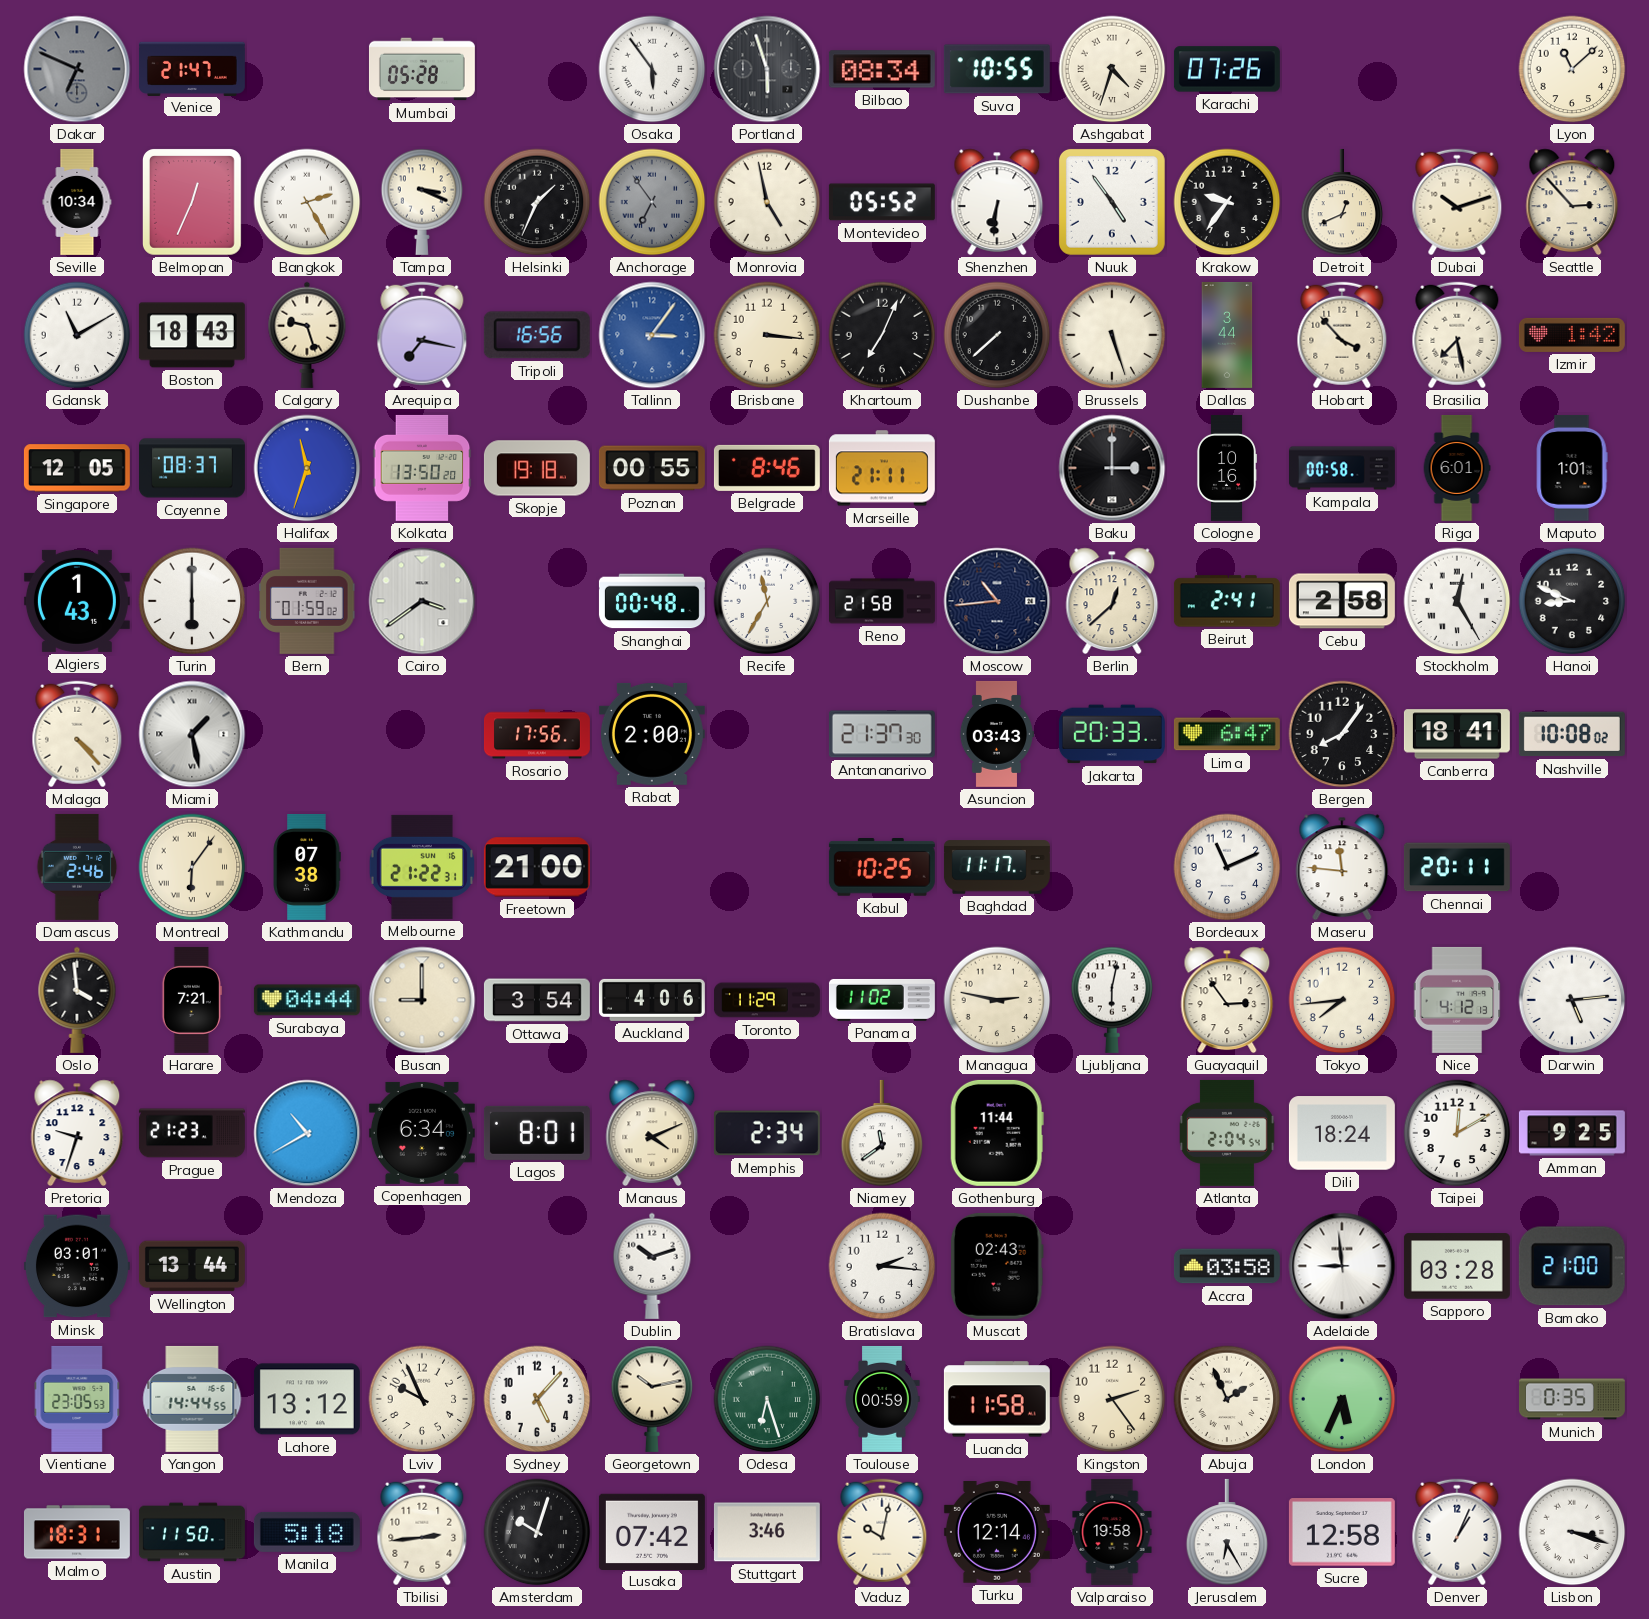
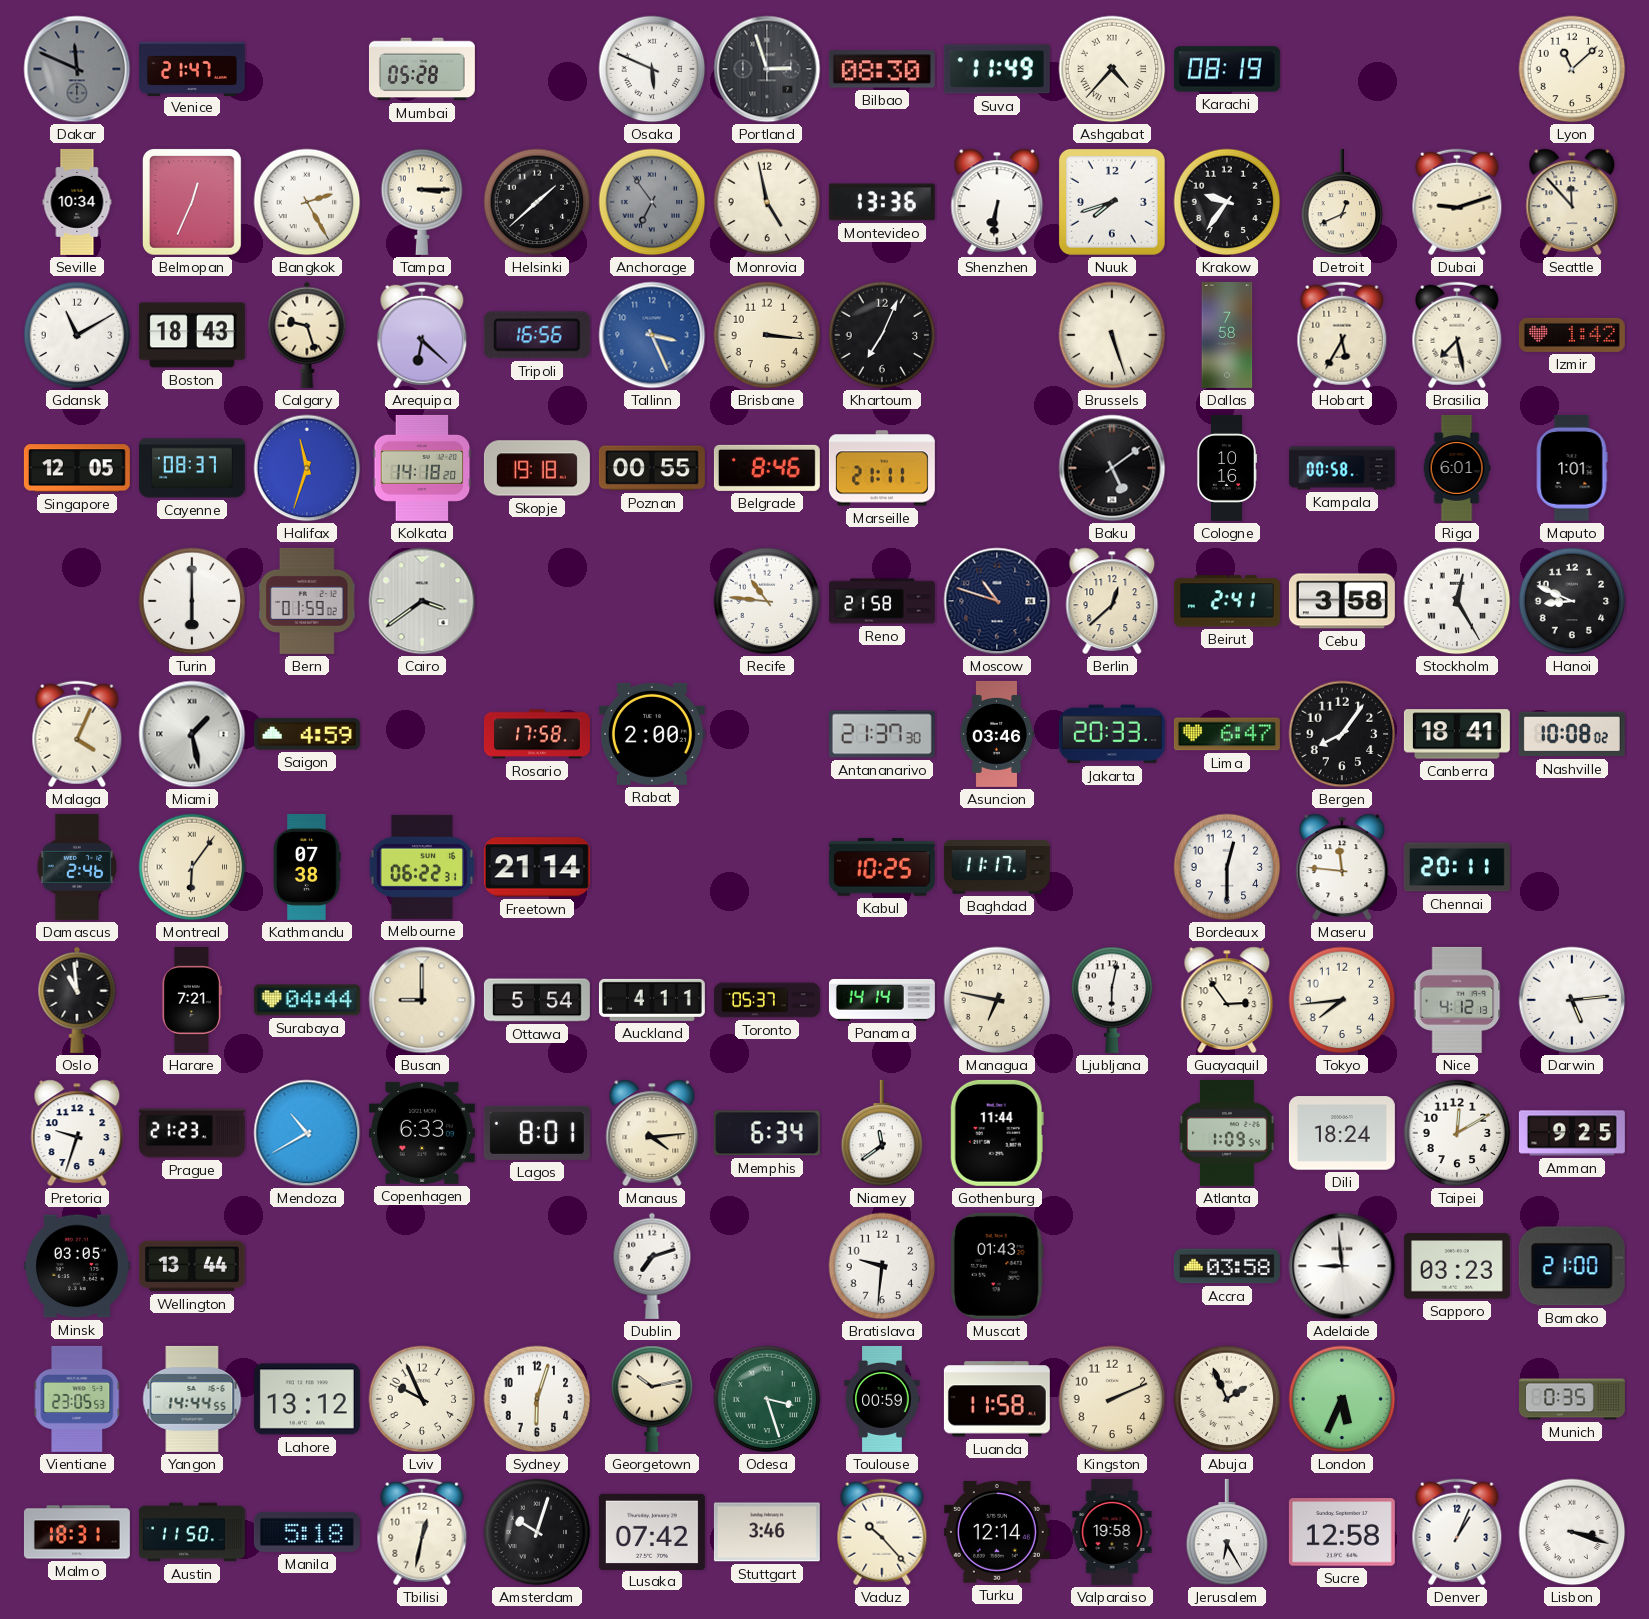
Dakar: 6:49 -> 11:49 (77, 69)
Osaka: 5:54 -> 5:49 (652, 69)
Portland: 5:57 -> 2:57 (767, 69)
Bilbao: 08:34 -> 08:30 (882, 69)
Suva: 10:55 -> 11:49 (997, 69)
Ashgabat: 4:33 -> 4:37 (1112, 69)
Karachi: 07:26 -> 08:19 (1227, 69)
Tampa: 3:19 -> 3:15 (422, 202)
Helsinki: 1:34 -> 1:38 (537, 202)
Montevideo: 05:52 -> 13:36 (882, 202)
Nuuk: 4:54 -> 7:42 (1112, 202)
Dubai: 10:12 -> 9:12 (1457, 202)
Seattle: 2:53 -> 11:53 (1572, 202)
Arequipa: 7:17 -> 6:22 (422, 335)
Tallinn: 3:06 -> 3:26 (652, 335)
Dushanbe: 7:38 -> none (997, 335)
Dallas: 3:44 -> 7:58 (1227, 335)
Hobart: 3:53 -> 5:35 (1342, 335)
Kolkata: 13:50 -> 14:18 (422, 468)
Baku: 3:00 -> 5:09 (1112, 468)
Algiers: 1:43 -> none (77, 601)
Shanghai: 00:48 -> none (652, 601)
Recife: 11:35 -> 10:46 (767, 601)
Moscow: 10:44 -> 10:48 (997, 601)
Cebu: 2:58 -> 3:58 (1342, 601)
Malaga: 4:23 -> 4:04 (77, 734)
Saigon: none -> 4:59 (307, 734)
Rosario: 17:56 -> 17:58 (537, 734)
Asuncion: 03:43 -> 03:46 (997, 734)
Melbourne: 21:22 -> 06:22 (421, 867)
Freetown: 21:00 -> 21:14 (537, 867)
Bordeaux: 11:11 -> 12:30 (1227, 867)
Oslo: 3:59 -> 10:59 (77, 1000)
Ottawa: 3:54 -> 5:54 (537, 1000)
Auckland: 4:06 -> 4:11 (652, 1000)
Toronto: 11:29 -> 05:37 (767, 1000)
Panama: 11:02 -> 14:14 (882, 1000)
Managua: 2:47 -> 6:47 (997, 1000)
Copenhagen: 6:34 -> 6:33 (422, 1133)
Manaus: 4:11 -> 4:14 (652, 1133)
Memphis: 2:34 -> 6:34 (767, 1133)
Atlanta: 2:04 -> 1:09 (1228, 1133)
Minsk: 03:01 -> 03:05 (77, 1266)
Dublin: 10:12 -> 7:12 (652, 1266)
Bratislava: 2:16 -> 9:31 (882, 1266)
Muscat: 02:43 -> 01:43 (997, 1266)
Sapporo: 03:28 -> 03:23 (1457, 1266)
Sydney: 5:07 -> 6:03 (537, 1399)
Odesa: 6:27 -> 3:27 (767, 1399)
Kingston: 2:24 -> 2:11 (1112, 1399)
Tbilisi: 2:44 -> 12:32 (422, 1532)
Vaduz: 10:02 -> 10:23 (882, 1532)
